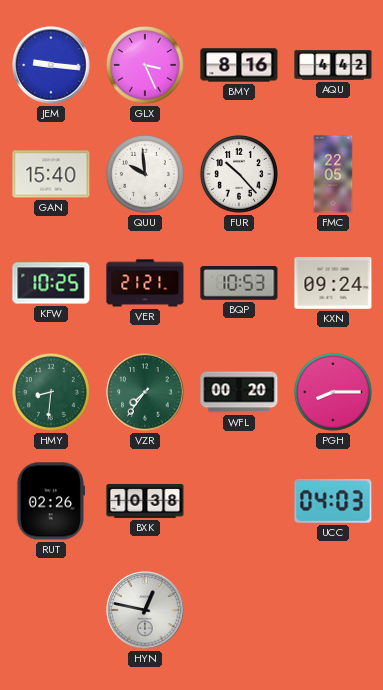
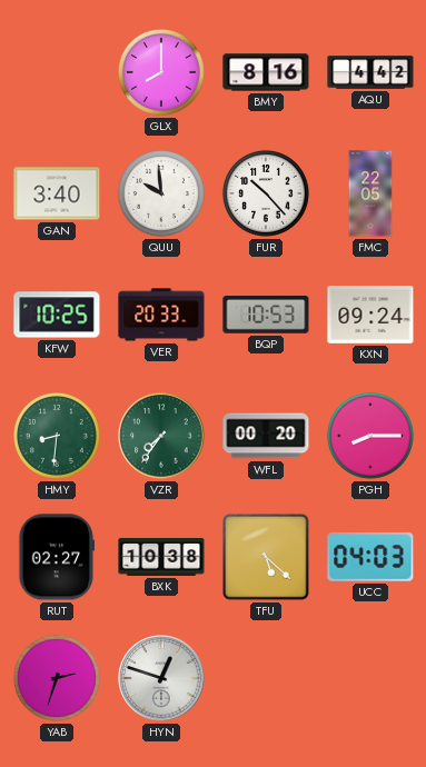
JEM: 9:16 -> none (51, 65)
GLX: 3:26 -> 8:00 (161, 72)
GAN: 15:40 -> 3:40 (57, 193)
VER: 21:21 -> 20:33 (161, 315)
RUT: 02:26 -> 02:27 (56, 557)
TFU: none -> 5:22 (266, 557)
YAB: none -> 2:33 (57, 678)
HYN: 12:47 -> 12:48 (161, 678)
